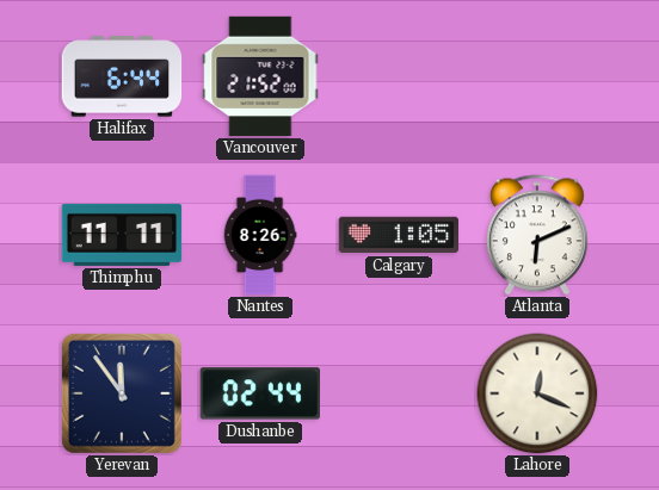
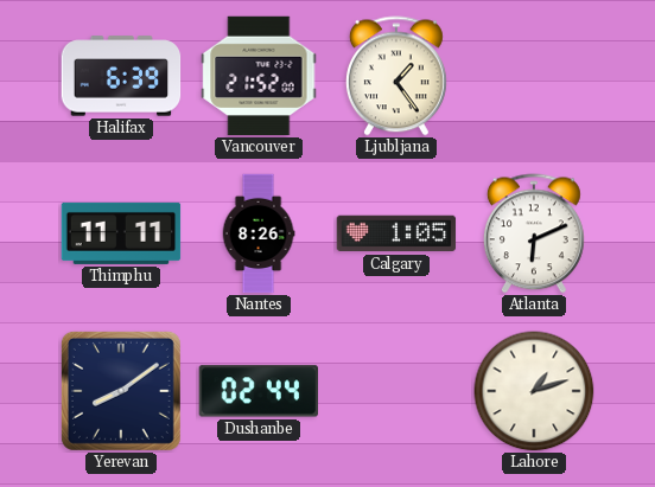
Halifax: 6:44 -> 6:39 (121, 76)
Ljubljana: none -> 1:24 (396, 76)
Yerevan: 11:54 -> 8:09 (121, 391)
Lahore: 12:19 -> 1:12 (534, 391)
